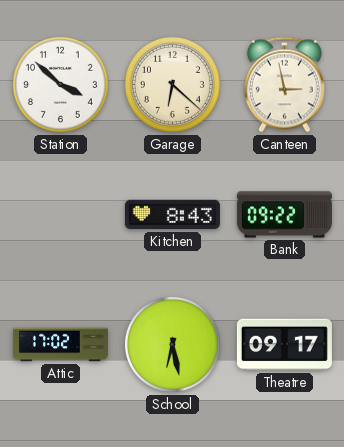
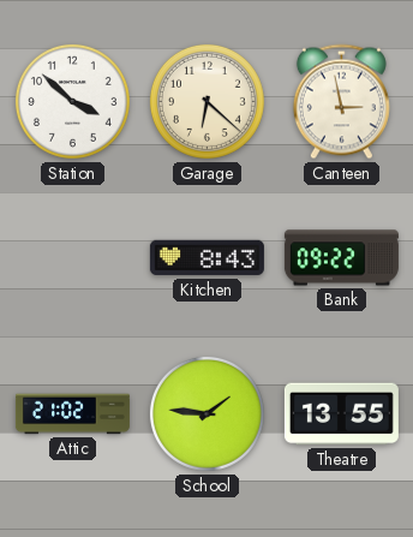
Attic: 17:02 -> 21:02 (72, 414)
School: 6:28 -> 1:46 (206, 413)
Theatre: 09:17 -> 13:55 (341, 414)
